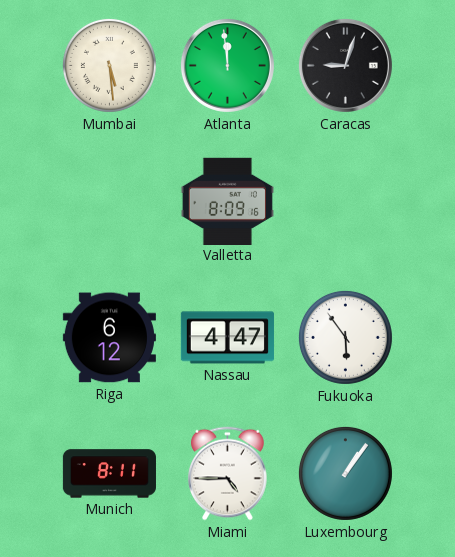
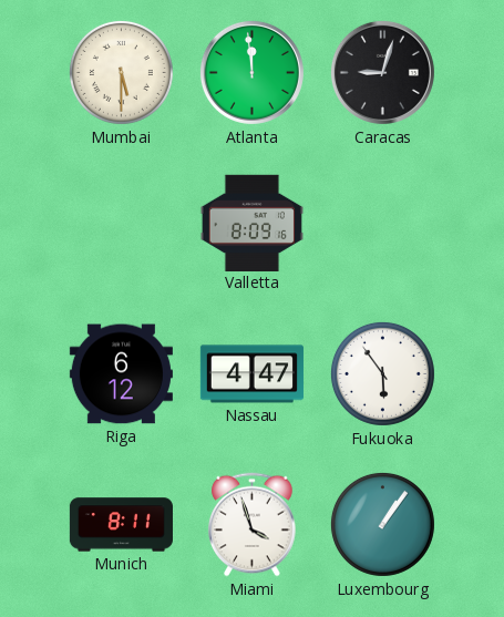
Mumbai: 5:29 -> 5:30 (121, 72)
Miami: 4:45 -> 3:57 (253, 525)
